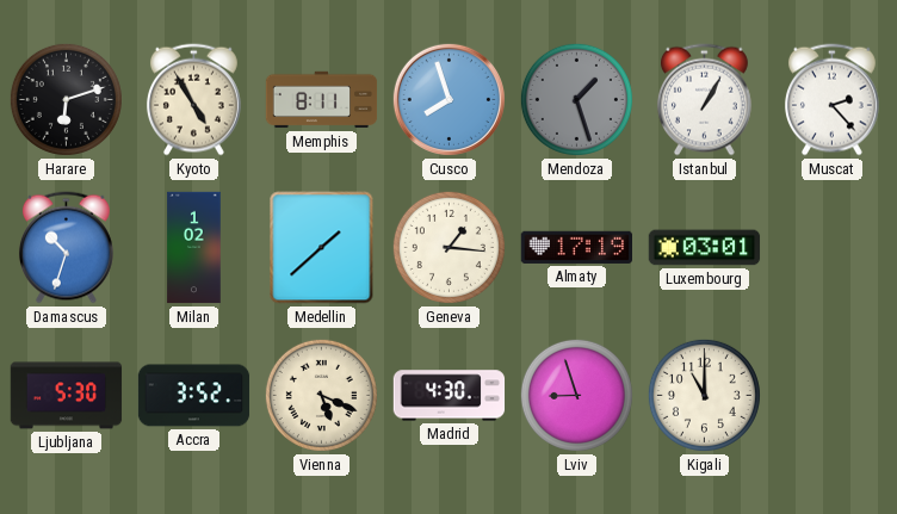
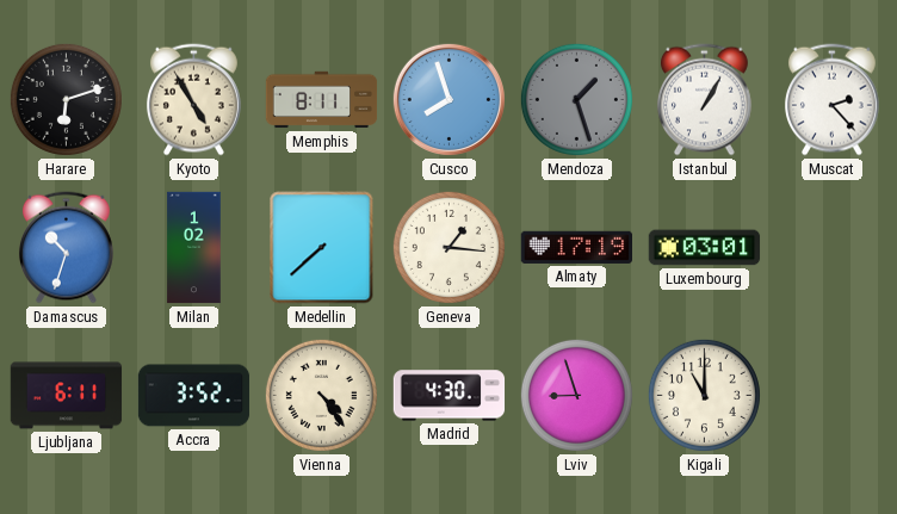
Medellin: 1:38 -> 7:38 (322, 248)
Ljubljana: 5:30 -> 6:11 (67, 396)
Vienna: 5:19 -> 4:24 (321, 395)
